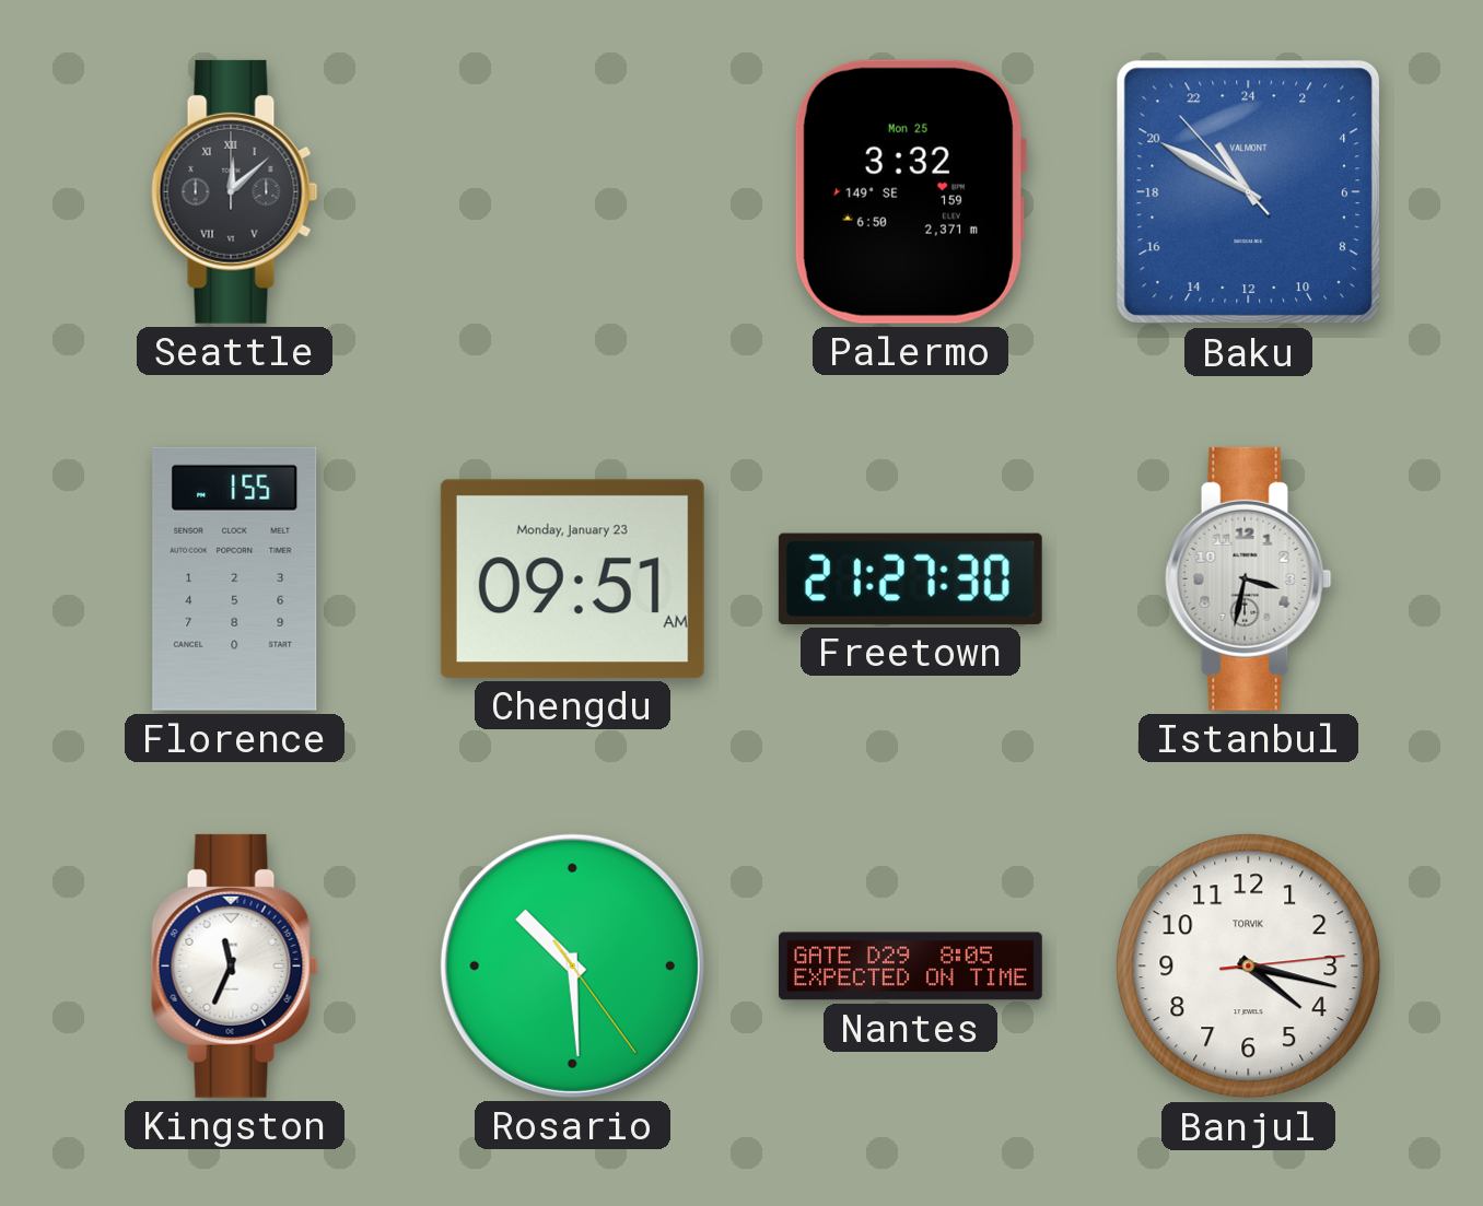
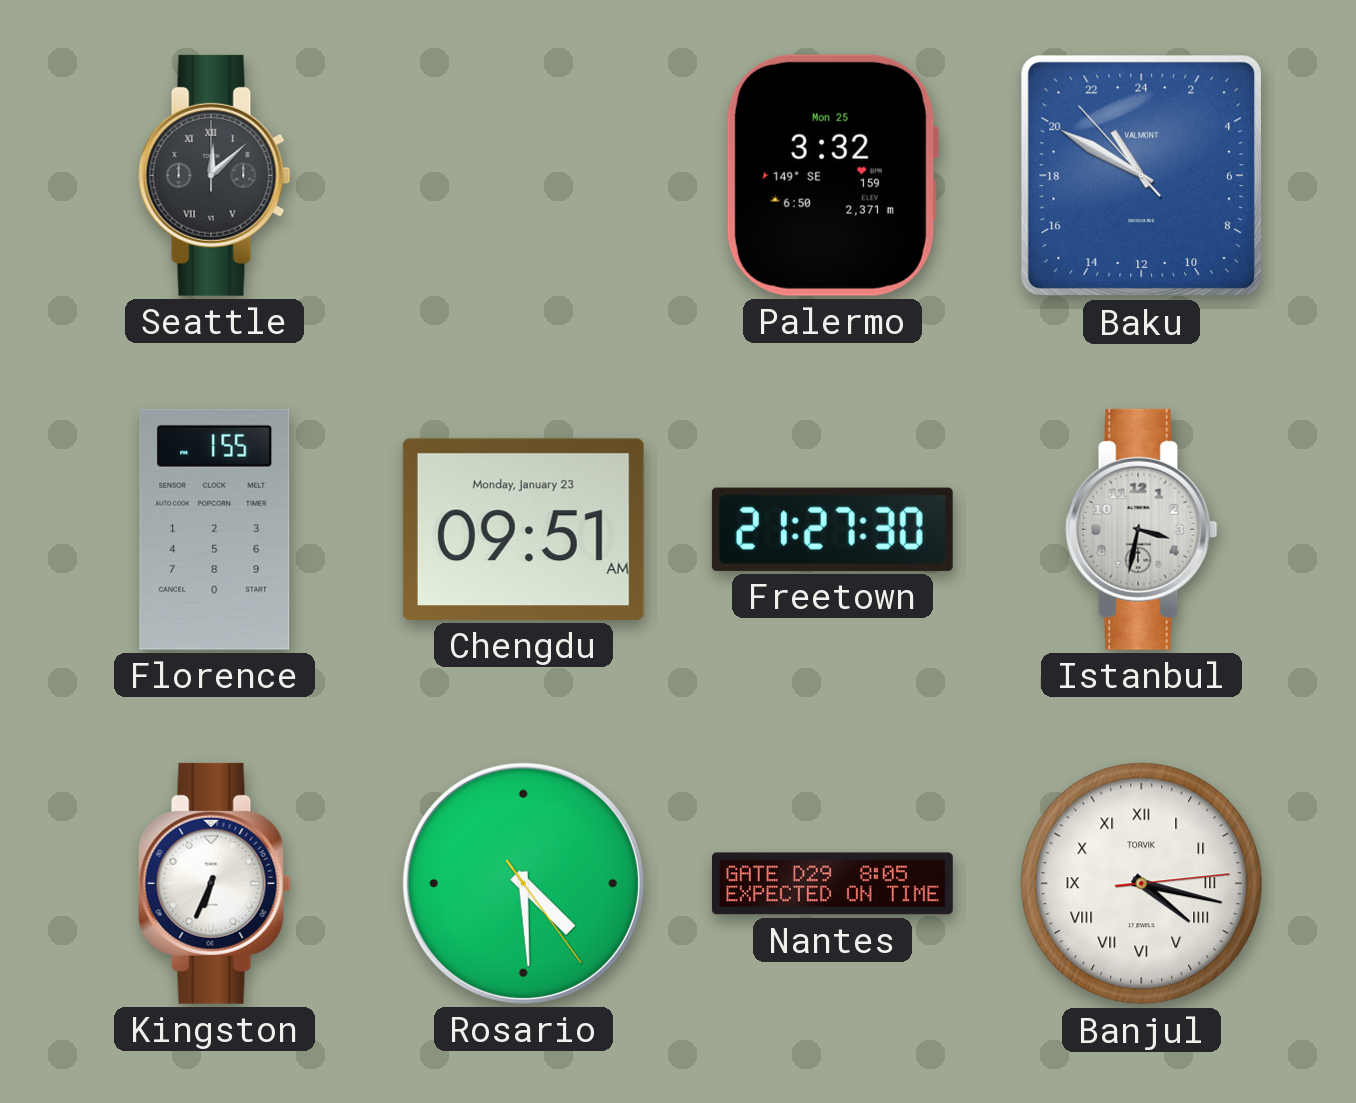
Kingston: 11:34 -> 6:34 (215, 883)
Rosario: 10:29 -> 4:29 (523, 883)
Banjul numerals: Arabic -> Roman (1142, 884)
